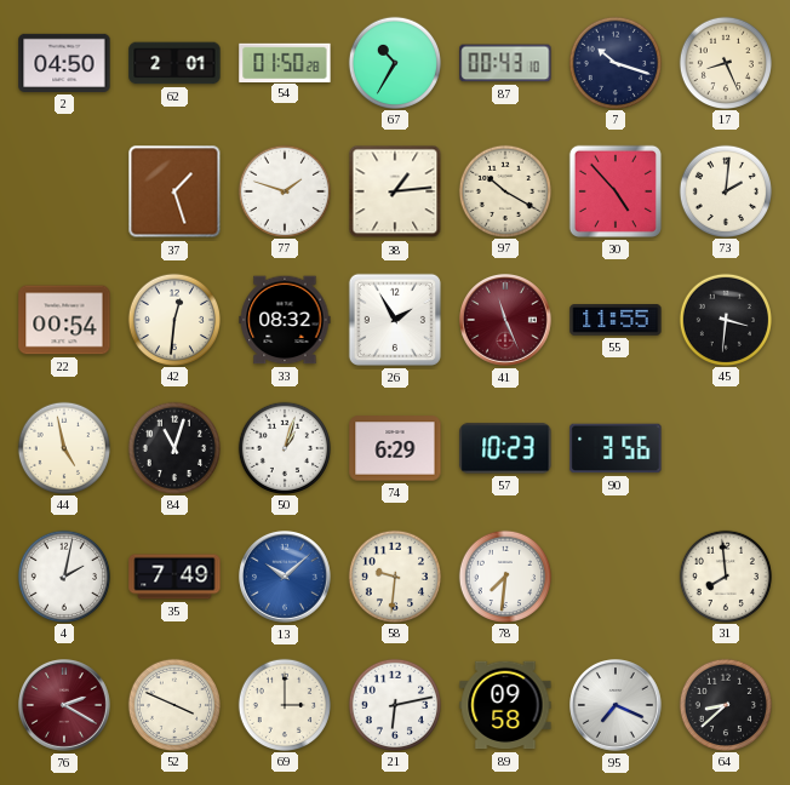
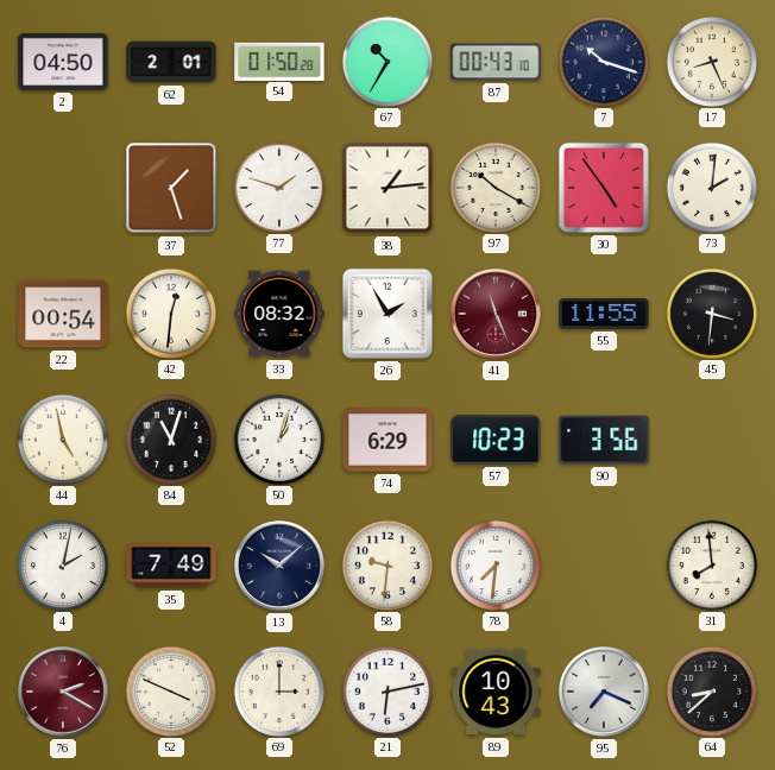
30: 4:53 -> 4:54 (604, 188)
13 dial: blue -> navy (281, 567)
89: 09:58 -> 10:43 (496, 692)
